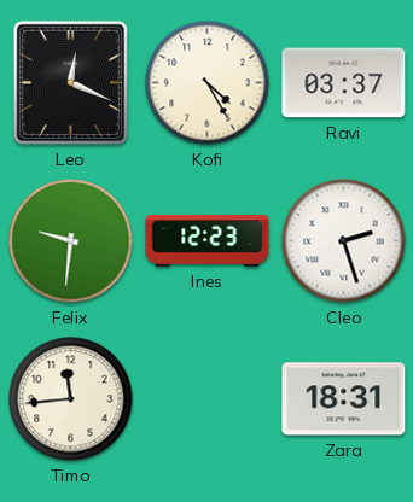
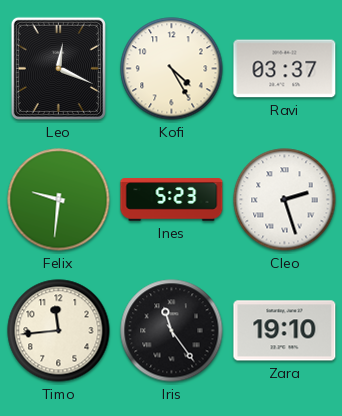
Ines: 12:23 -> 5:23 (172, 200)
Iris: none -> 11:24 (172, 331)
Zara: 18:31 -> 19:10 (285, 331)
